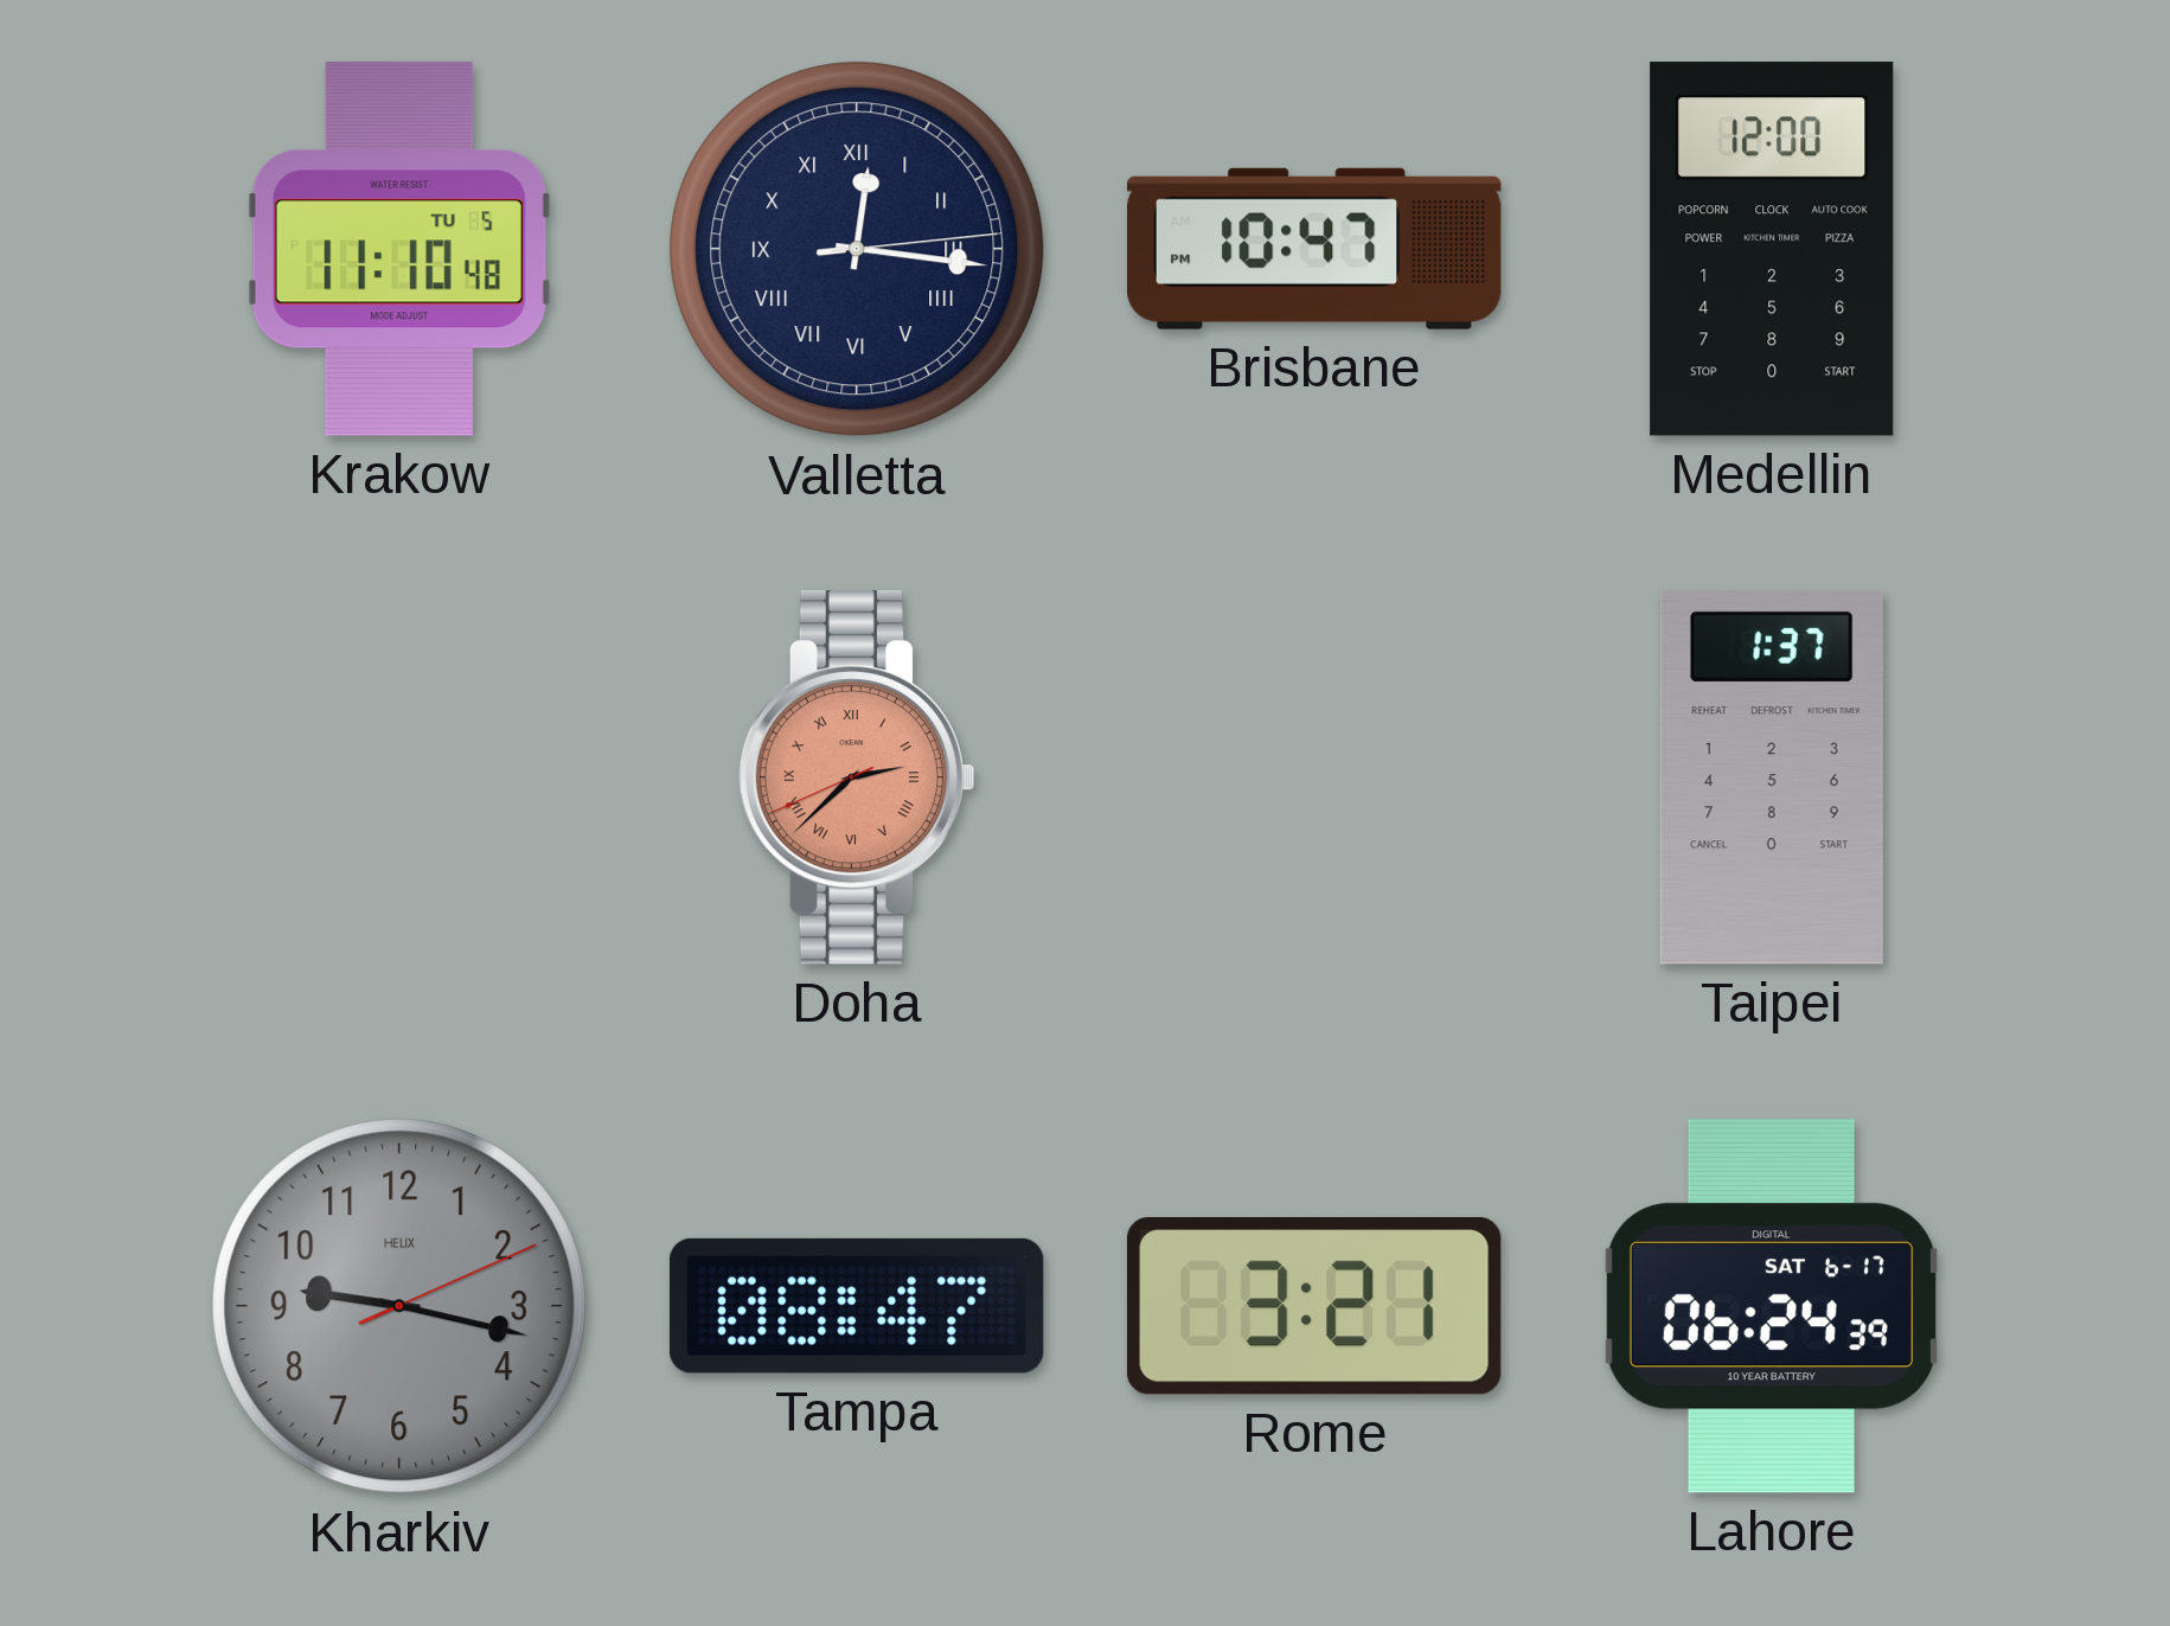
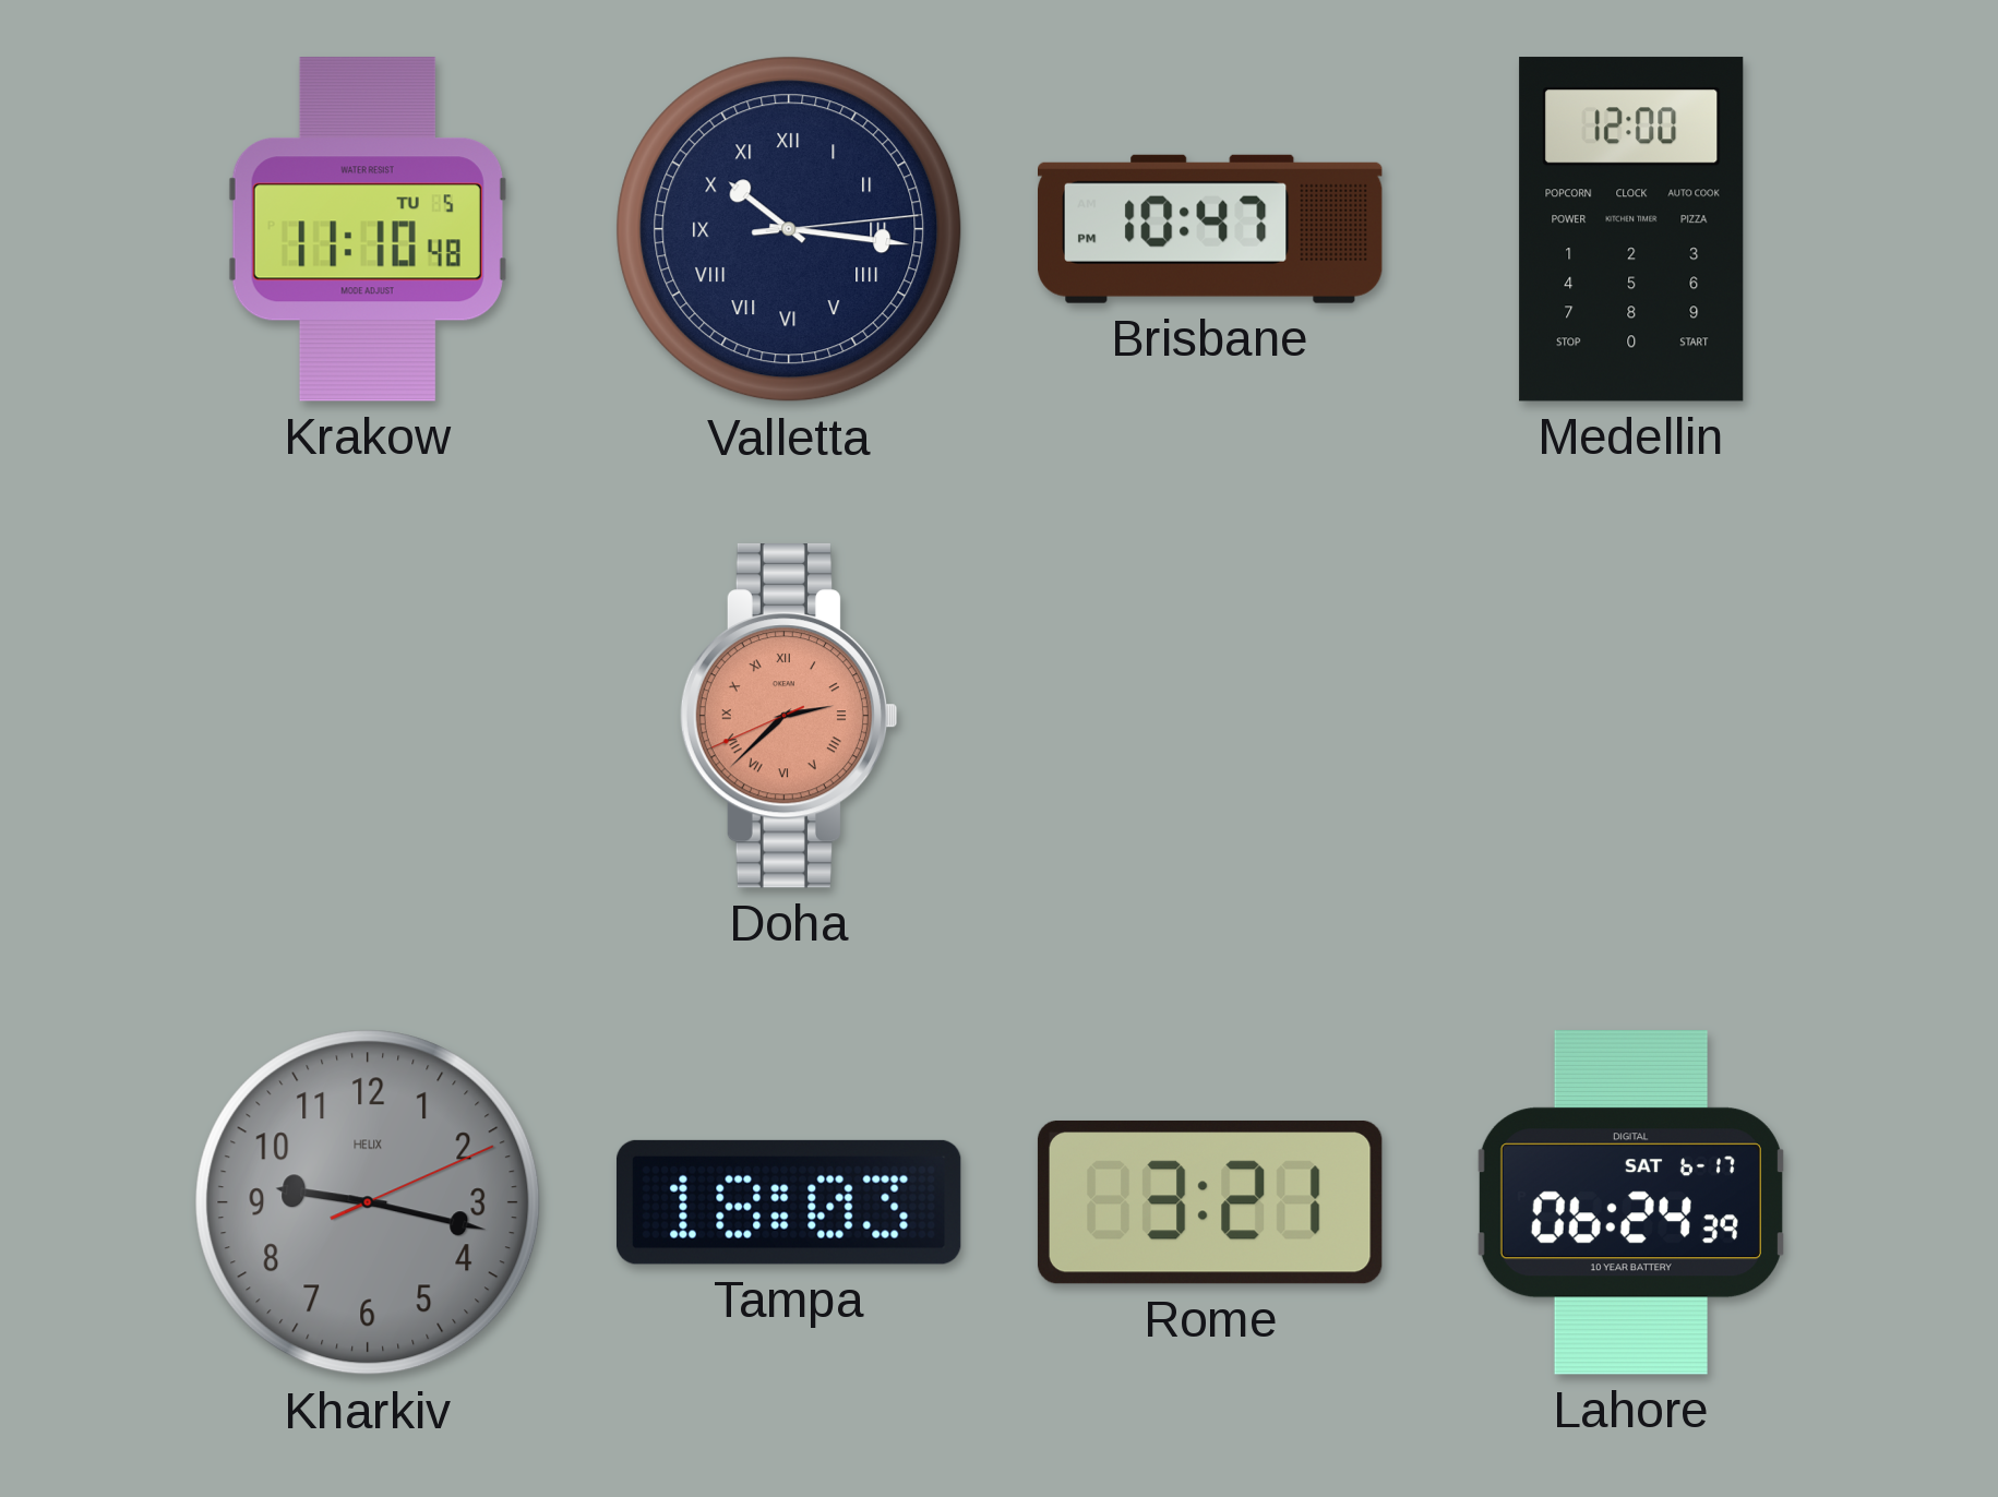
Valletta: 12:16 -> 10:16 (789, 229)
Taipei: 1:37 -> none (1772, 777)
Tampa: 08:47 -> 18:03 (789, 1202)
